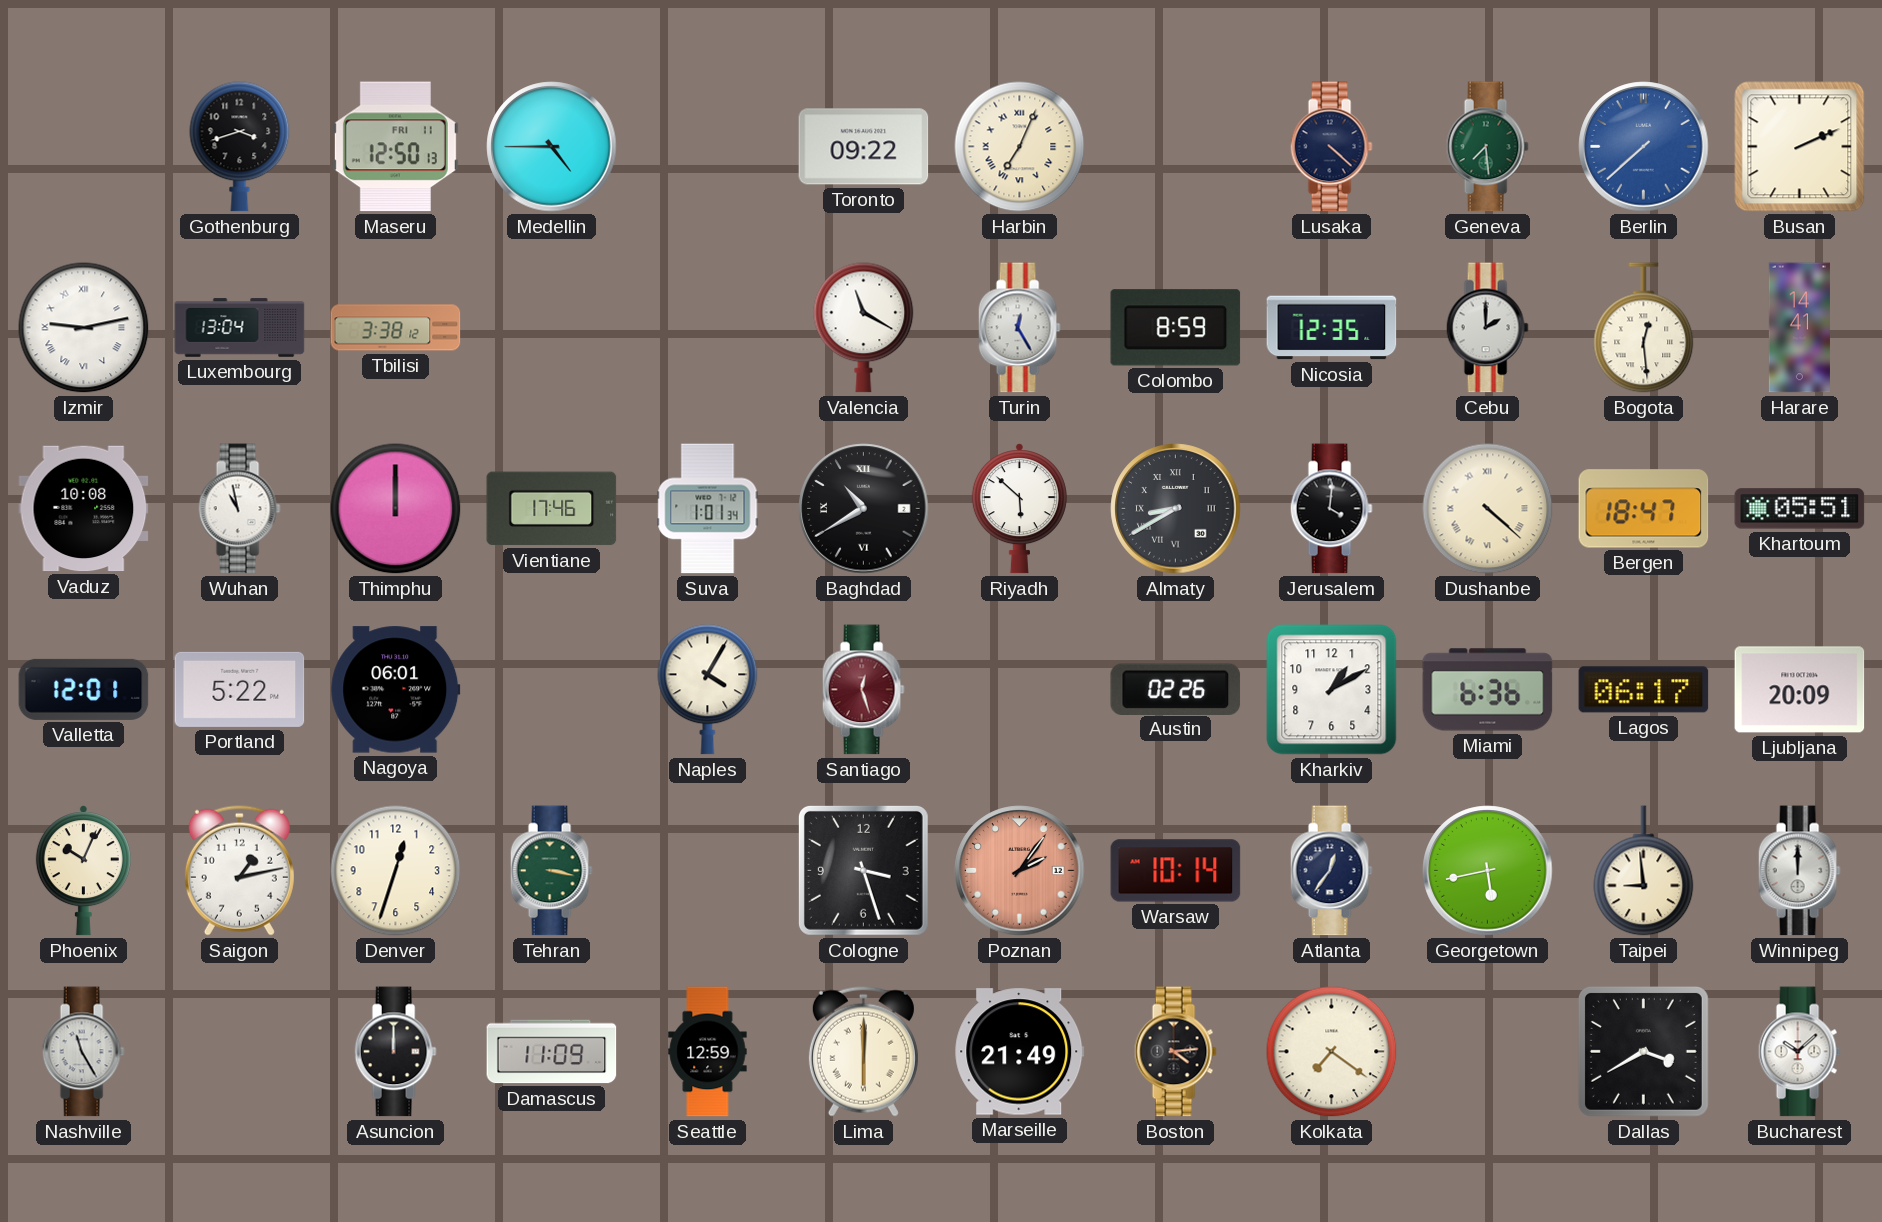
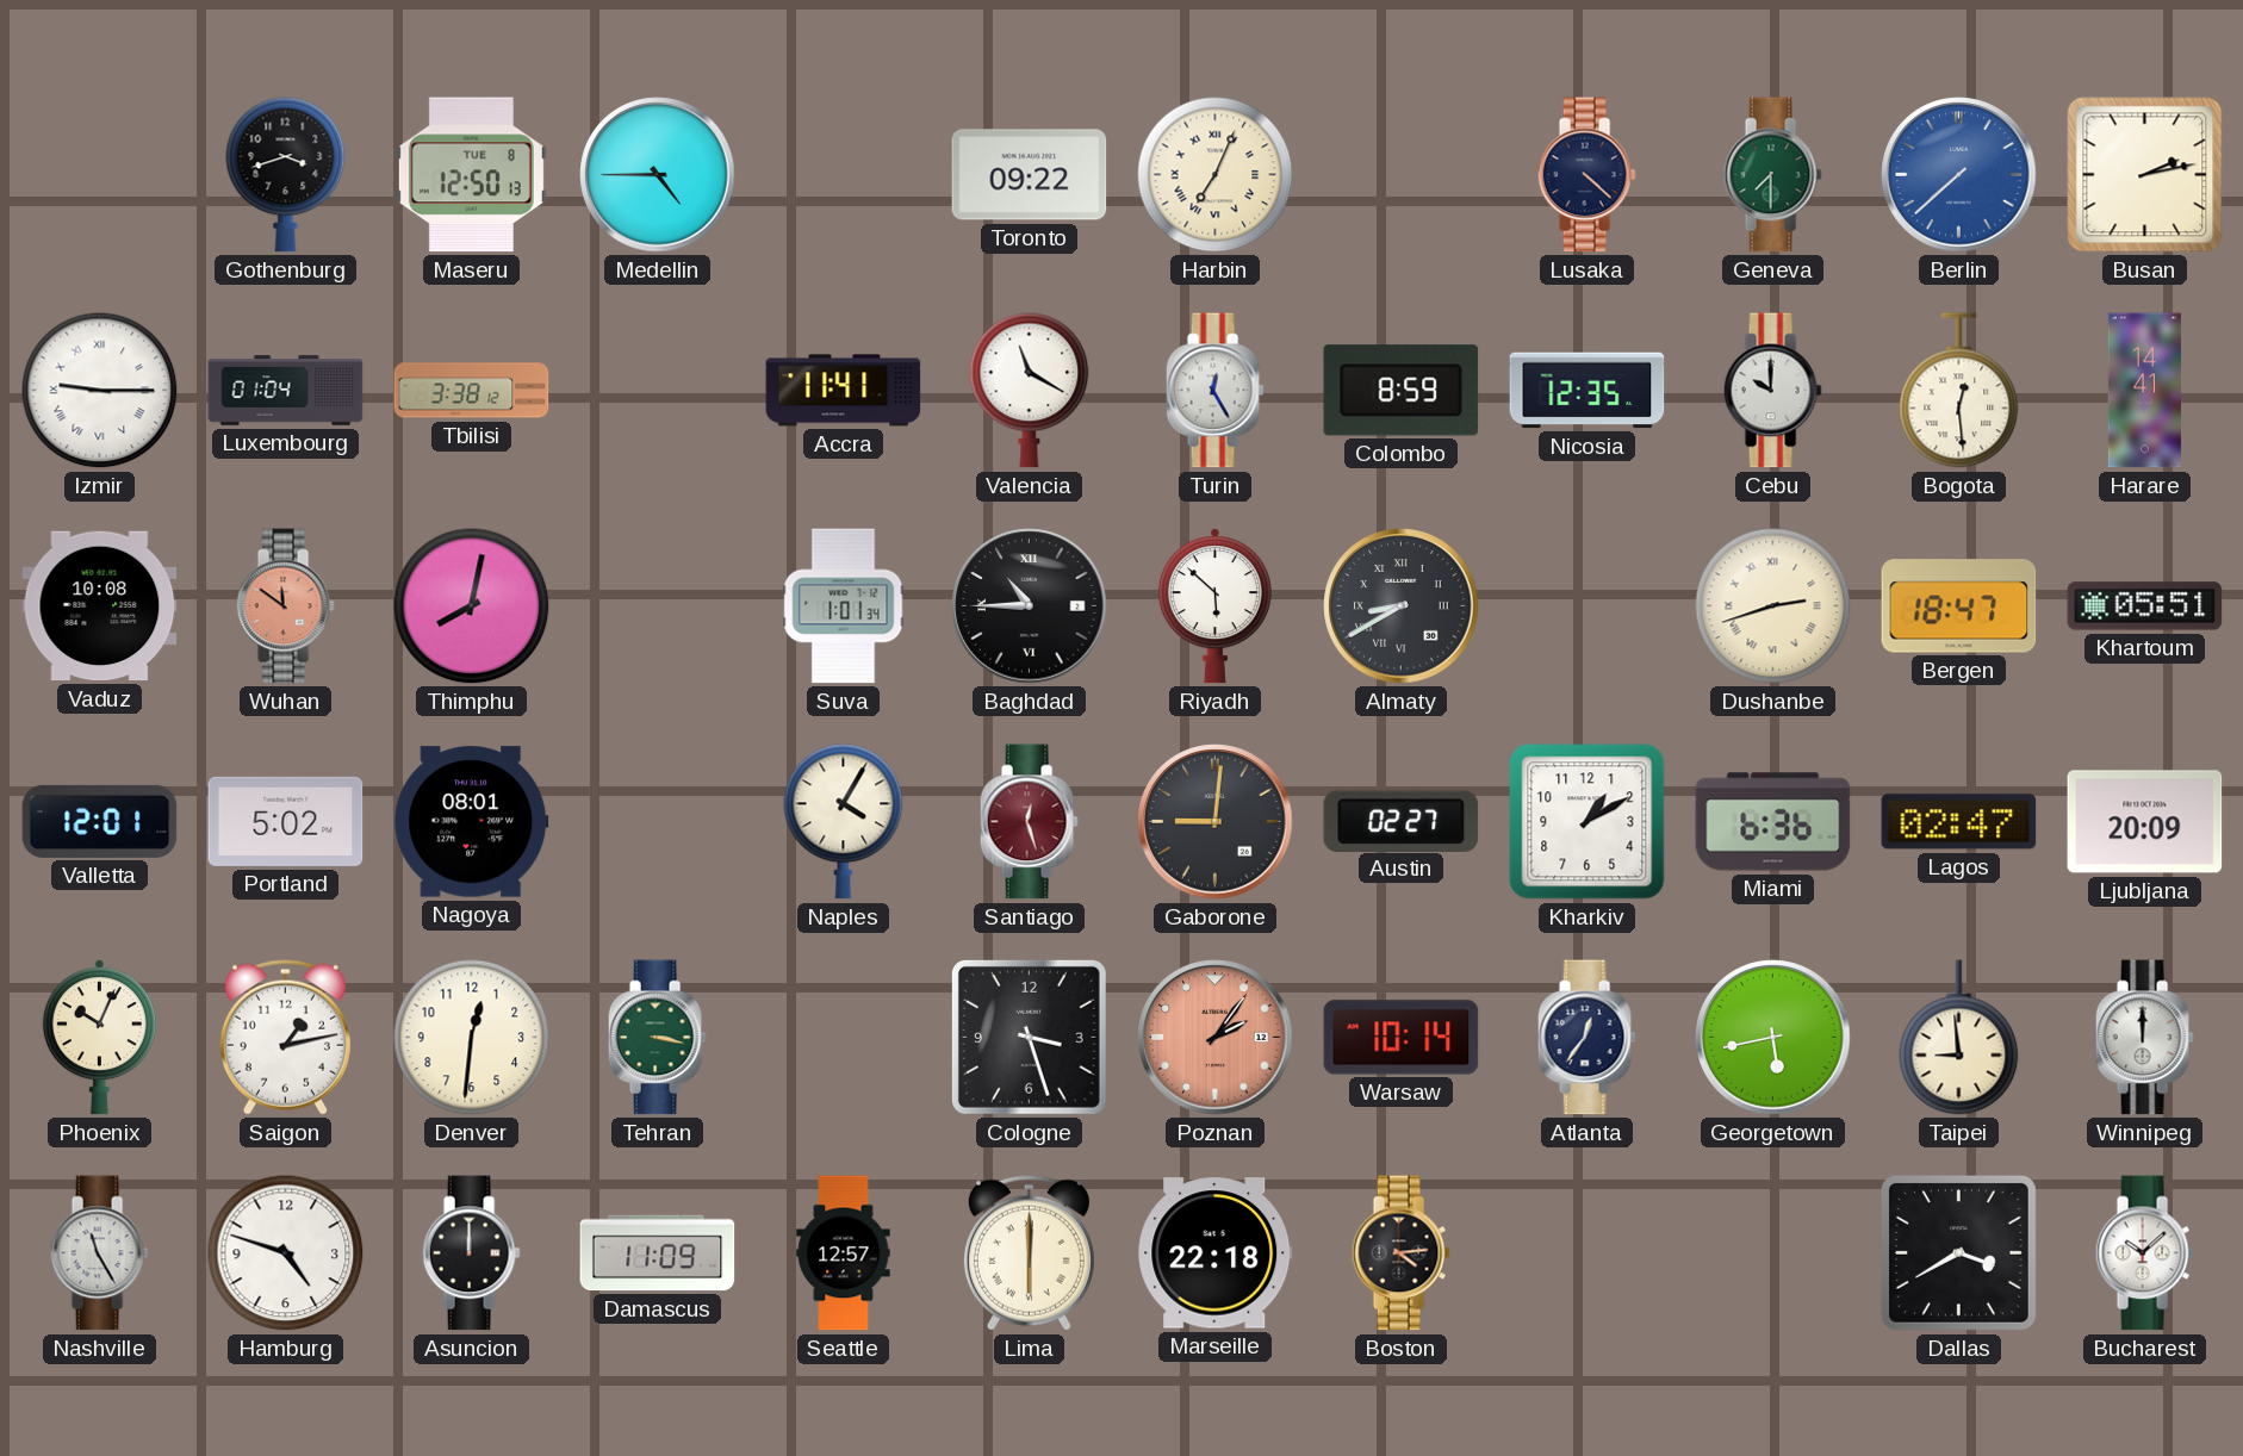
Maseru date: FRI 11 -> TUE 8 (471, 175)
Geneva: 7:29 -> 7:30 (1772, 175)
Busan: 2:11 -> 2:13 (2145, 175)
Izmir: 9:13 -> 9:15 (100, 391)
Luxembourg: 13:04 -> 01:04 (286, 391)
Accra: none -> 11:41 (844, 391)
Cebu: 2:00 -> 10:00 (1772, 391)
Wuhan: 10:58 -> 11:51 (285, 606)
Wuhan dial: white -> salmon (285, 606)
Thimphu: 12:00 -> 8:02 (472, 606)
Vientiane: 17:46 -> none (552, 509)
Baghdad: 10:40 -> 10:45 (1030, 606)
Jerusalem: 4:01 -> none (1331, 509)
Dushanbe: 4:22 -> 2:42 (1773, 606)
Portland: 5:22 -> 5:02 (286, 821)
Nagoya: 06:01 -> 08:01 (472, 822)
Gaborone: none -> 9:01 (1216, 822)
Austin: 02:26 -> 02:27 (1402, 821)
Lagos: 06:17 -> 02:47 (1959, 822)
Denver: 12:33 -> 12:31 (472, 1038)
Hamburg: none -> 4:48 (286, 1253)
Seattle: 12:59 -> 12:57 (844, 1253)
Marseille: 21:49 -> 22:18 (1216, 1253)
Kolkata: 7:21 -> none (1332, 1052)
